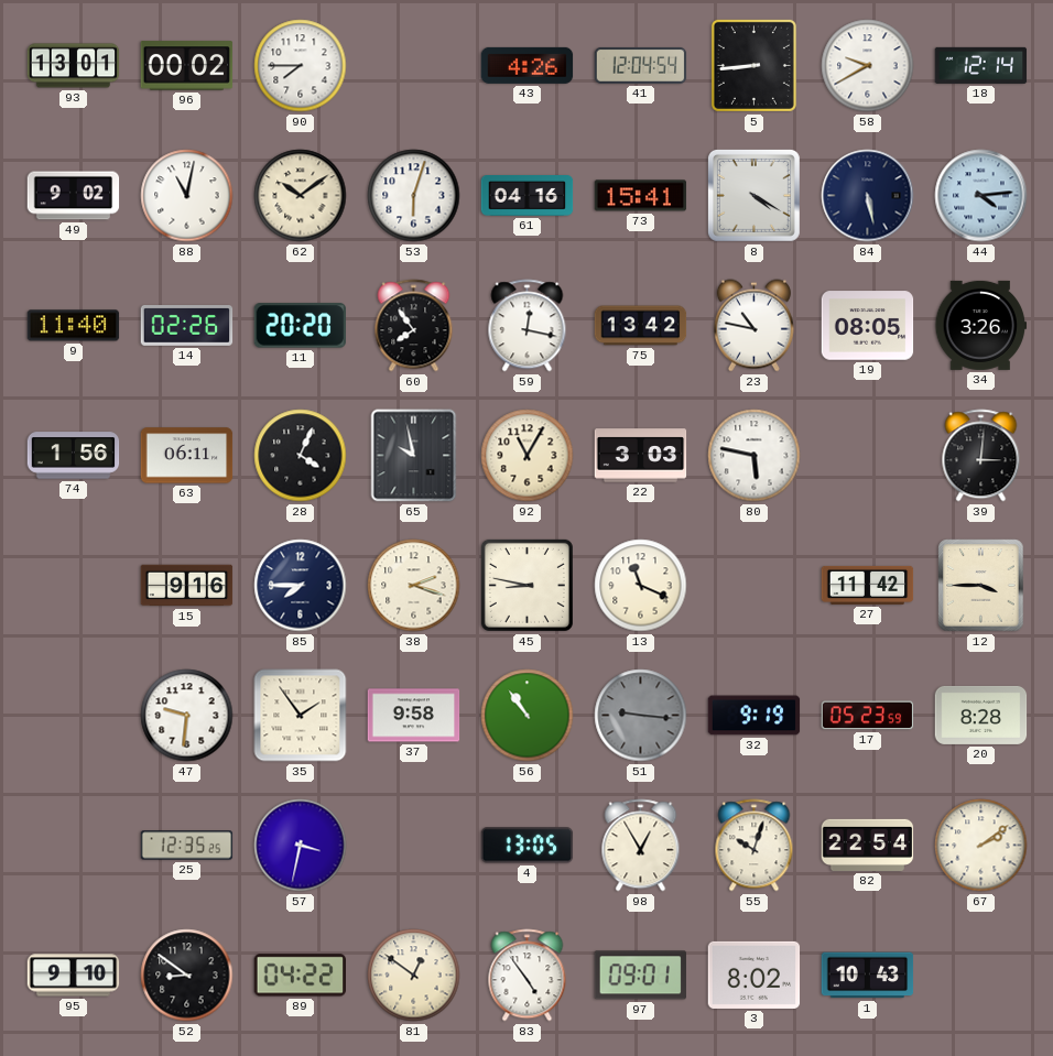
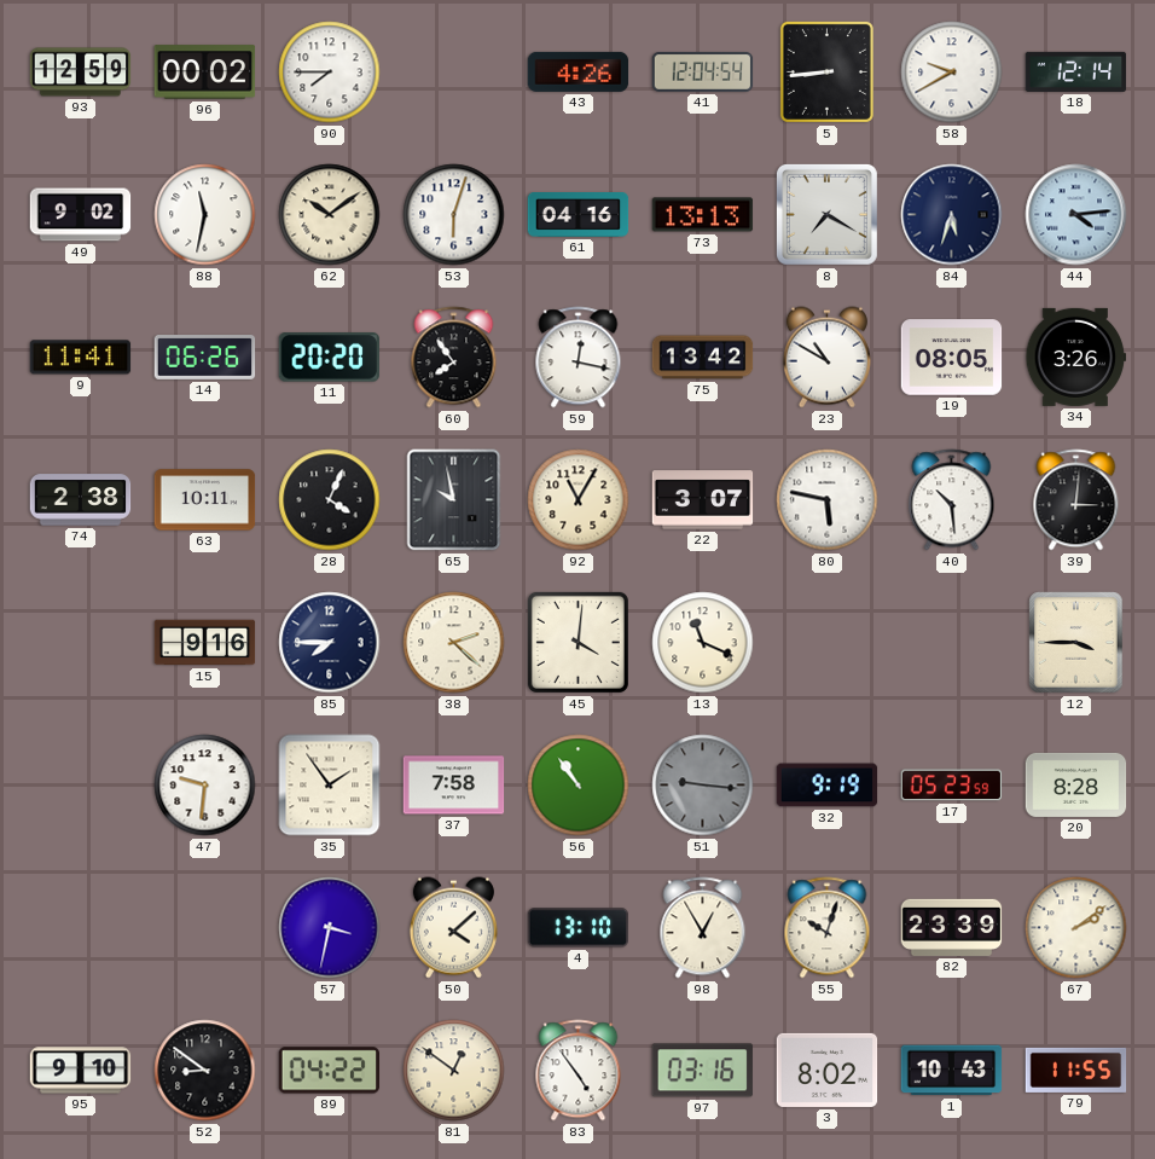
93: 13:01 -> 12:59 (81, 73)
88: 11:02 -> 11:32 (205, 215)
73: 15:41 -> 13:13 (703, 215)
8: 4:20 -> 7:20 (826, 214)
84: 5:28 -> 5:33 (952, 215)
9: 11:40 -> 11:41 (81, 358)
14: 02:26 -> 06:26 (205, 358)
23: 10:47 -> 10:50 (826, 358)
74: 1:56 -> 2:38 (81, 500)
63: 06:11 -> 10:11 (205, 500)
22: 3:03 -> 3:07 (703, 500)
40: none -> 10:29 (952, 500)
38: 2:18 -> 2:22 (454, 643)
45: 8:47 -> 4:01 (577, 642)
27: 11:42 -> none (868, 585)
37: 9:58 -> 7:58 (454, 786)
25: 12:35 -> none (187, 846)
50: none -> 4:08 (453, 928)
4: 13:05 -> 13:10 (579, 928)
82: 22:54 -> 23:39 (952, 927)
97: 09:01 -> 03:16 (702, 1071)
79: none -> 11:55 (1076, 1070)
